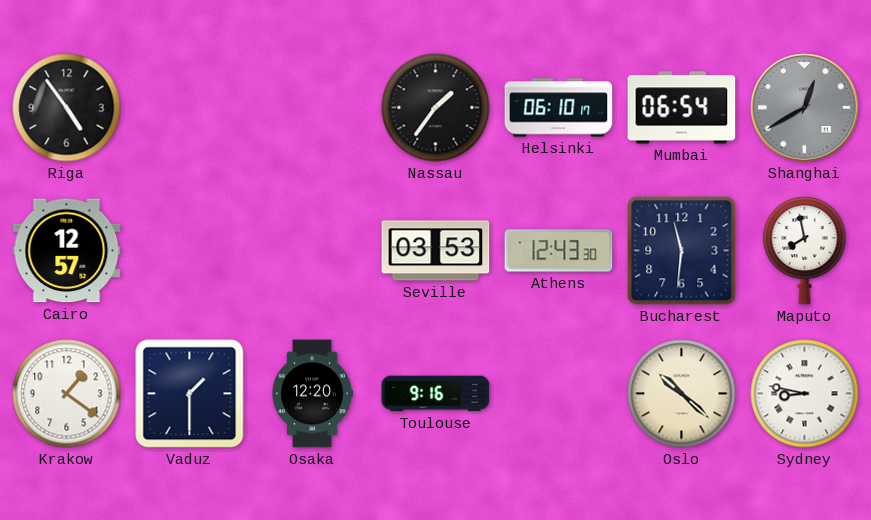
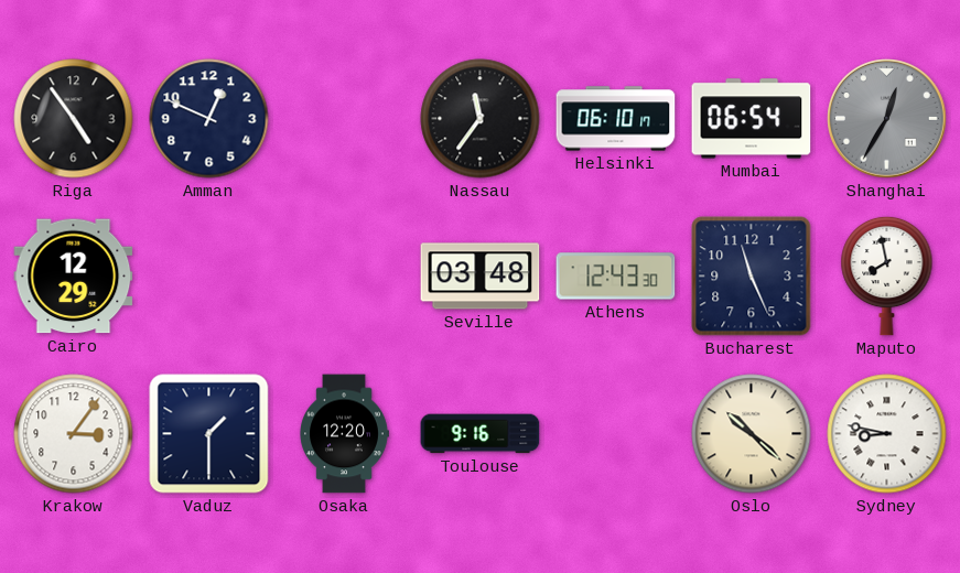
Amman: none -> 12:49 (209, 119)
Nassau: 1:36 -> 11:36 (481, 119)
Shanghai: 12:40 -> 12:35 (887, 119)
Cairo: 12:57 -> 12:29 (74, 277)
Seville: 03:53 -> 03:48 (481, 277)
Bucharest: 11:31 -> 11:26 (752, 277)
Krakow: 1:21 -> 3:06 (74, 434)
